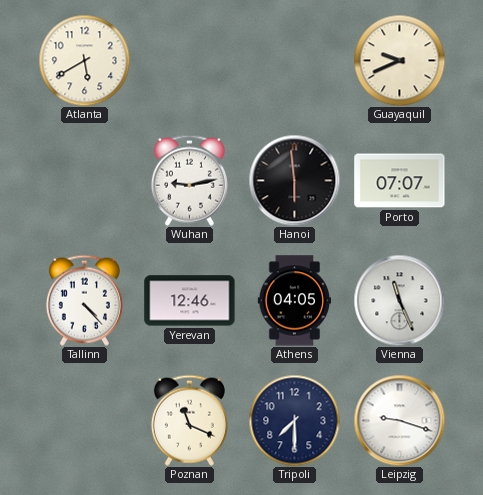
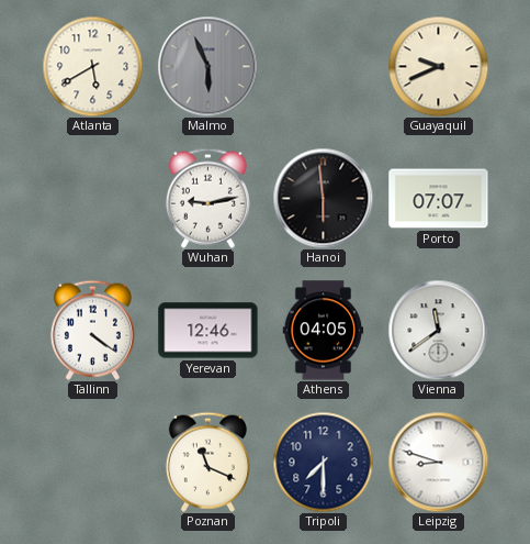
Malmo: none -> 5:56 (207, 66)
Tallinn: 4:23 -> 4:21 (92, 330)
Vienna: 11:26 -> 11:39 (438, 330)
Leipzig: 9:18 -> 8:48 (438, 462)
